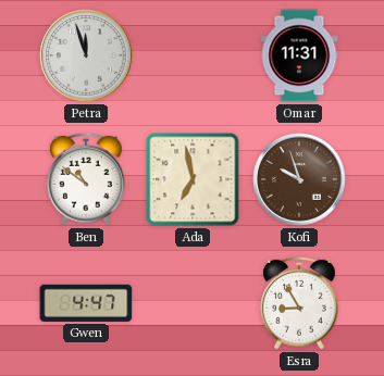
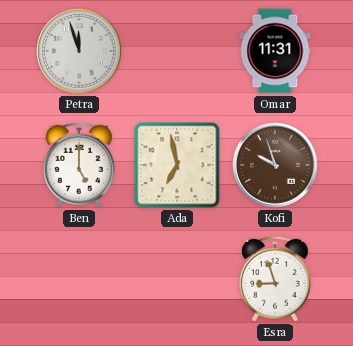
Ben: 10:51 -> 5:00 (80, 165)
Gwen: 4:47 -> none (86, 303)
Esra: 8:55 -> 8:57 (276, 279)
